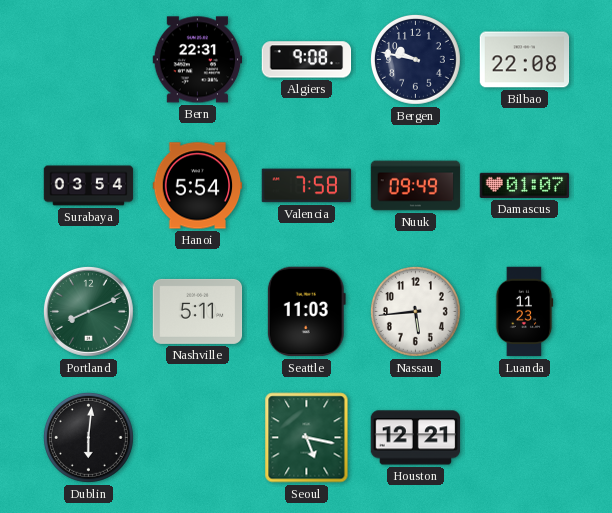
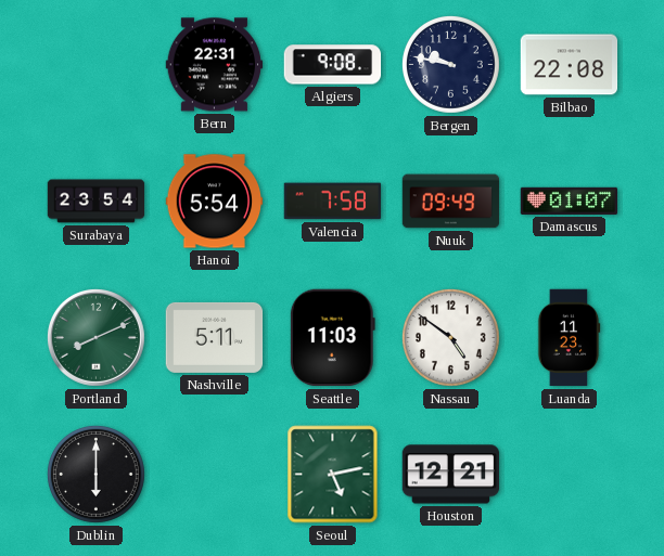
Surabaya: 03:54 -> 23:54 (97, 202)
Nassau: 5:44 -> 4:51 (450, 337)
Dublin: 6:01 -> 6:00 (95, 474)
Seoul: 5:17 -> 5:13 (333, 475)
